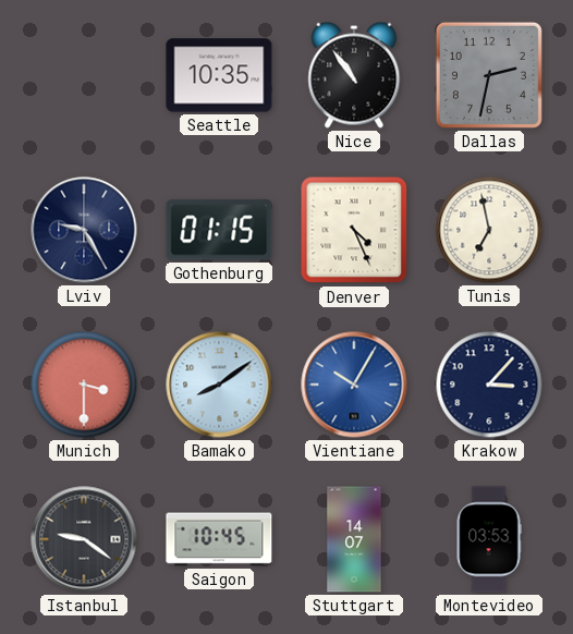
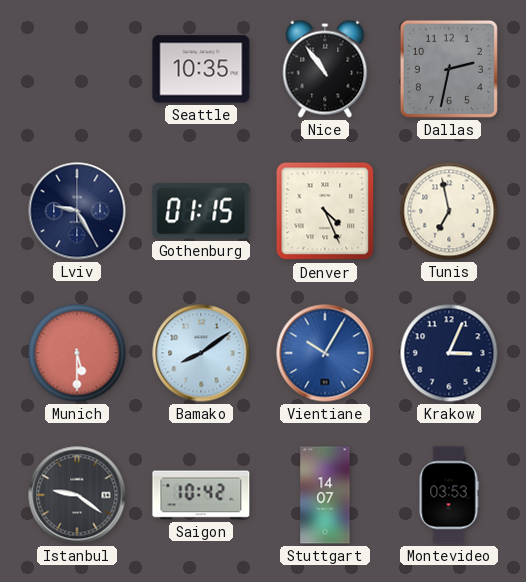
Munich: 3:30 -> 5:30 (77, 353)
Krakow: 3:07 -> 3:04 (449, 353)
Saigon: 10:45 -> 10:42 (201, 495)
